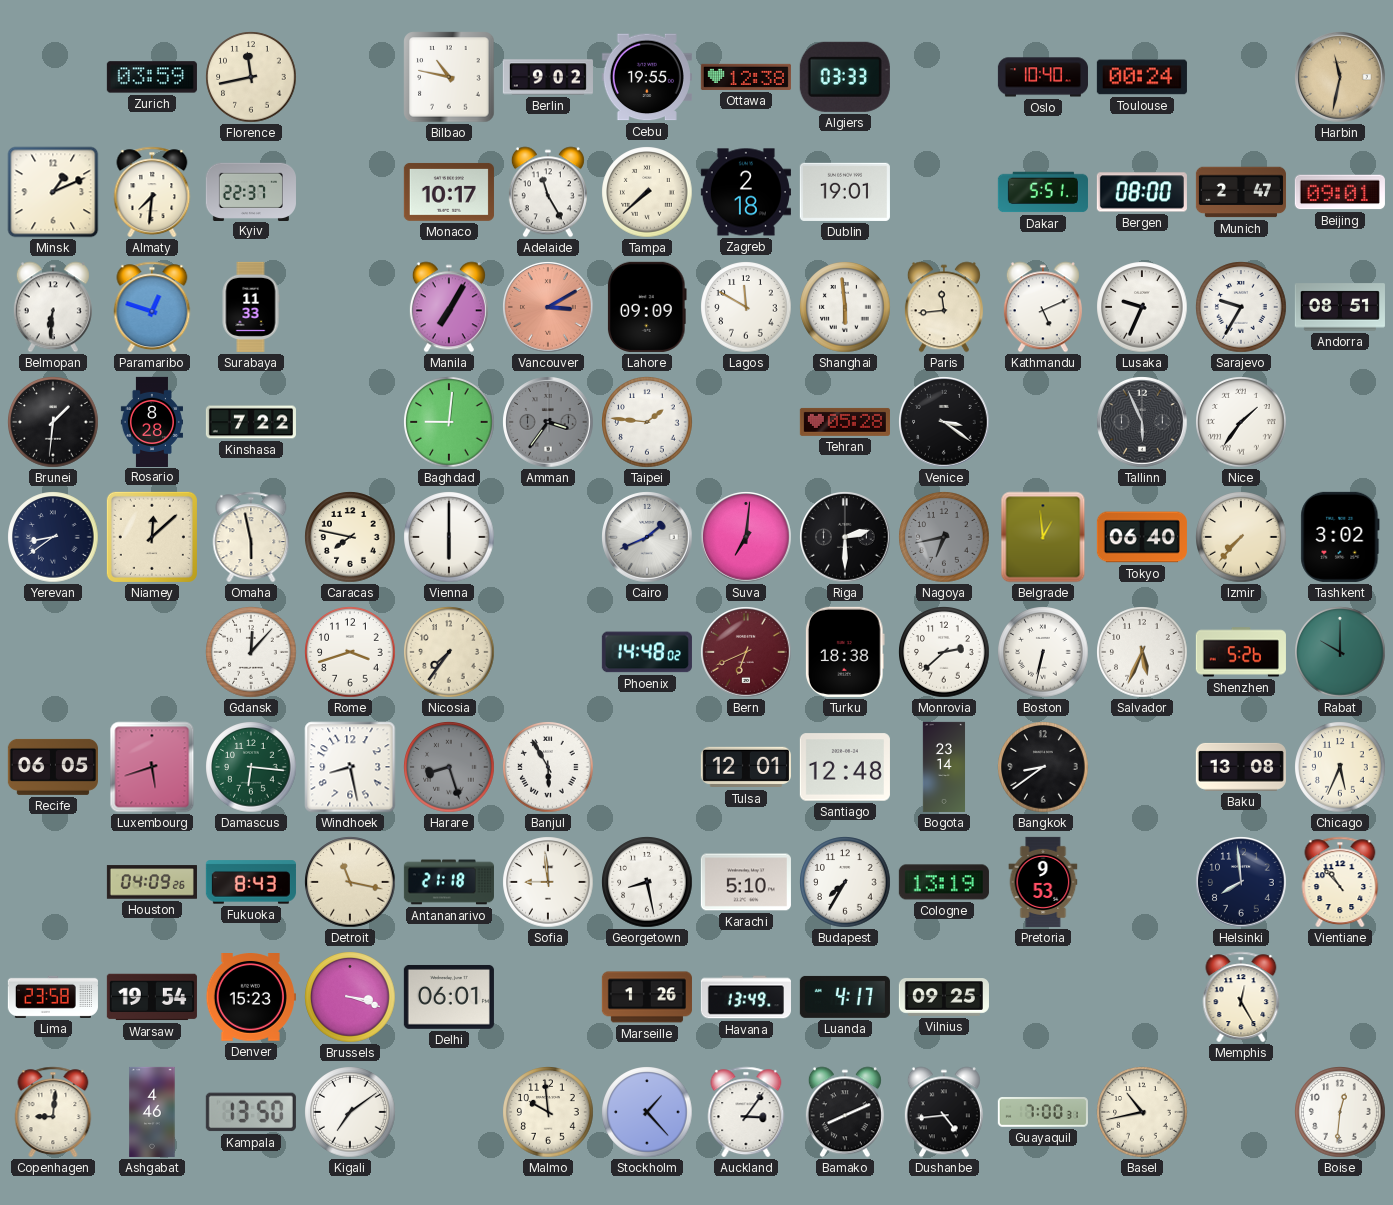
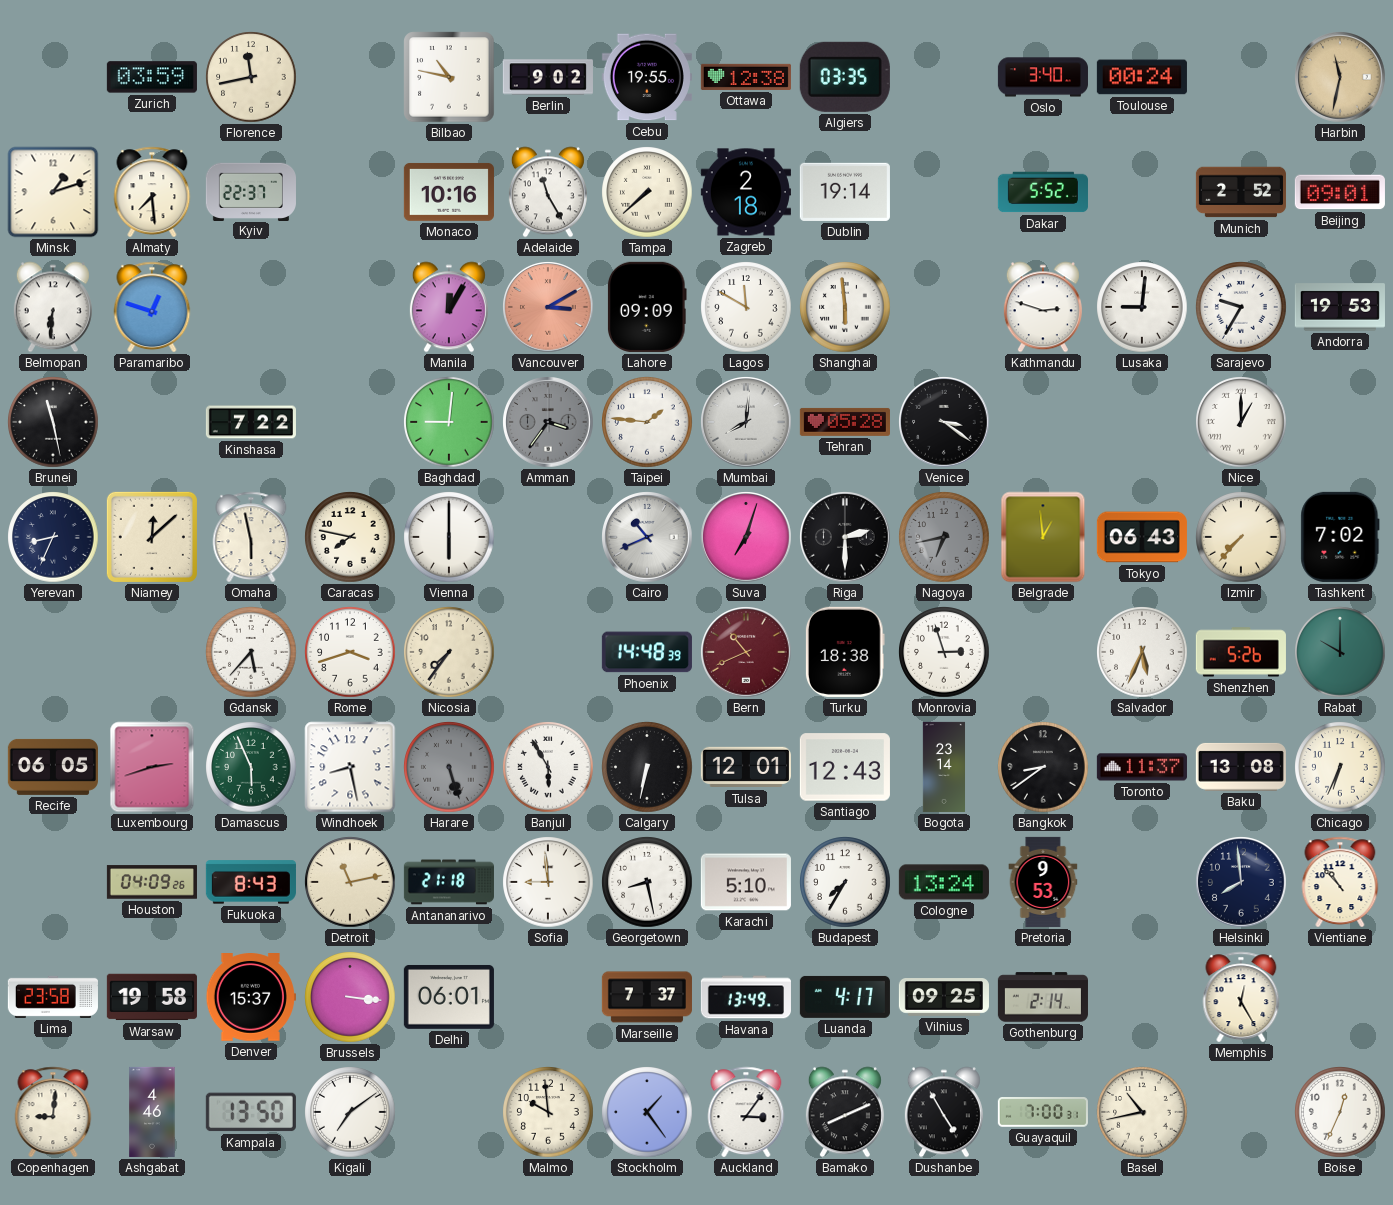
Algiers: 03:33 -> 03:35 (845, 77)
Oslo: 10:40 -> 3:40 (1043, 77)
Minsk: 1:11 -> 1:12 (53, 192)
Almaty: 7:31 -> 7:29 (152, 192)
Monaco: 10:17 -> 10:16 (449, 192)
Dublin: 19:01 -> 19:14 (845, 192)
Dakar: 5:51 -> 5:52 (1043, 192)
Bergen: 08:00 -> none (1142, 192)
Munich: 2:47 -> 2:52 (1241, 192)
Surabaya: 11:33 -> none (251, 307)
Manila: 7:05 -> 12:05 (449, 307)
Paris: 11:44 -> none (944, 307)
Kathmandu: 5:11 -> 2:48 (1043, 307)
Lusaka: 9:34 -> 9:01 (1142, 307)
Andorra: 08:51 -> 19:53 (1340, 307)
Brunei: 1:31 -> 11:28 (53, 422)
Rosario: 8:28 -> none (151, 421)
Mumbai: none -> 8:01 (746, 422)
Tallinn: 5:56 -> none (1142, 422)
Nice: 1:36 -> 1:00 (1241, 422)
Yerevan: 8:39 -> 8:34 (53, 537)
Cairo: 1:41 -> 10:41 (647, 537)
Suva: 7:01 -> 7:03 (746, 537)
Tokyo: 06:40 -> 06:43 (1142, 537)
Tashkent: 3:02 -> 7:02 (1340, 537)
Gdansk: 12:07 -> 5:37 (251, 652)
Phoenix: 14:48:02 -> 14:48:39 (647, 652)
Bern: 6:41 -> 10:41 (746, 652)
Monrovia: 2:38 -> 2:57 (944, 652)
Boston: 6:32 -> none (1043, 652)
Luxembourg: 5:42 -> 2:42 (152, 767)
Damascus: 6:16 -> 5:56 (251, 767)
Harare: 8:27 -> 5:27 (449, 767)
Calgary: none -> 6:32 (647, 767)
Santiago: 12:48 -> 12:43 (845, 767)
Toronto: none -> 11:37 (1142, 767)
Chicago: 5:34 -> 6:34 (1340, 767)
Detroit: 11:17 -> 11:13 (350, 882)
Cologne: 13:19 -> 13:24 (944, 882)
Warsaw: 19:54 -> 19:58 (152, 997)
Denver: 15:23 -> 15:37 (251, 998)
Brussels: 3:18 -> 3:16 (350, 997)
Marseille: 1:26 -> 7:37 (647, 997)
Gothenburg: none -> 2:14 (1043, 997)
Stockholm: 1:23 -> 1:24 (647, 1112)
Dushanbe: 4:44 -> 4:55 (944, 1112)
Boise: 12:31 -> 12:34 (1340, 1112)
